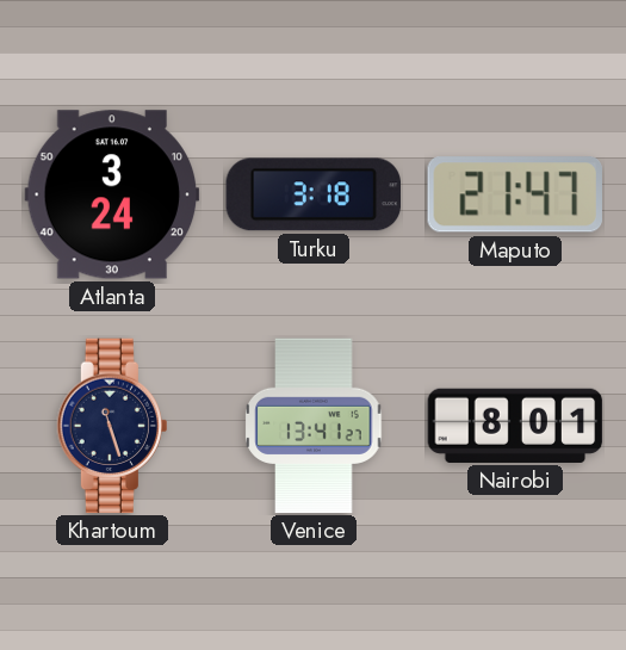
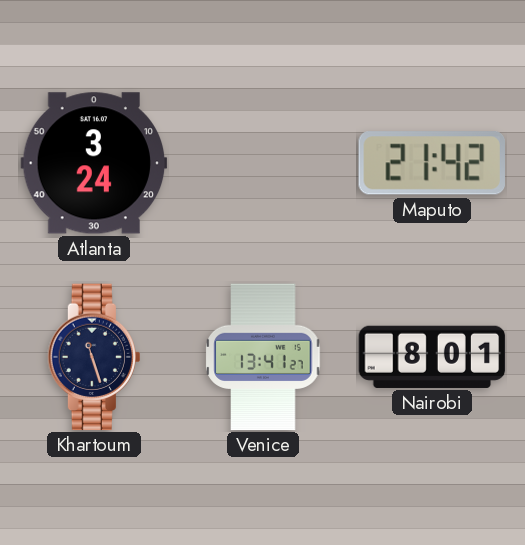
Turku: 3:18 -> none (314, 194)
Maputo: 21:47 -> 21:42 (432, 163)
